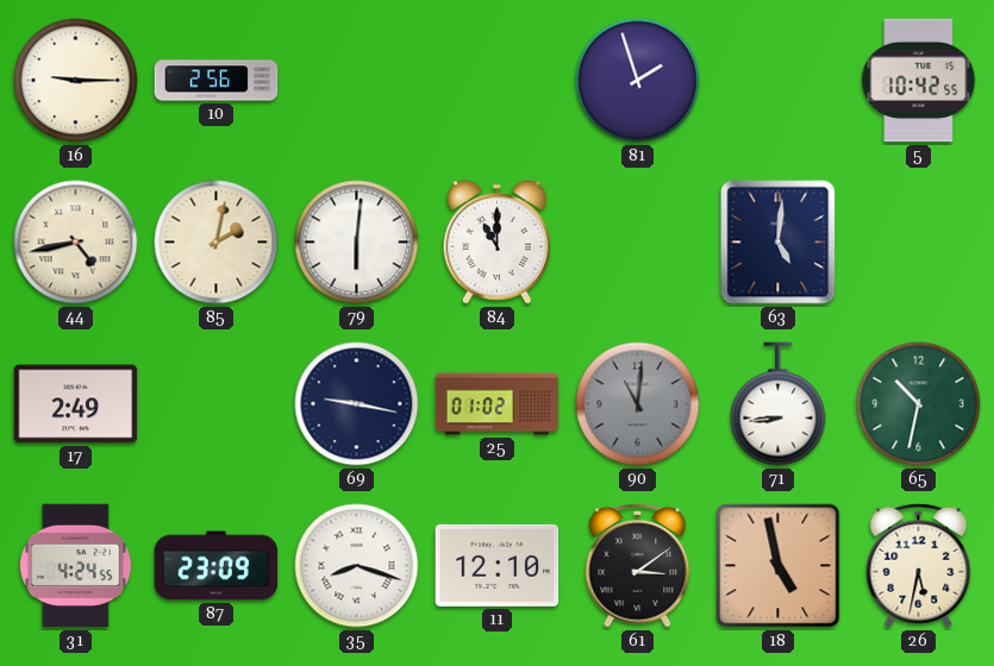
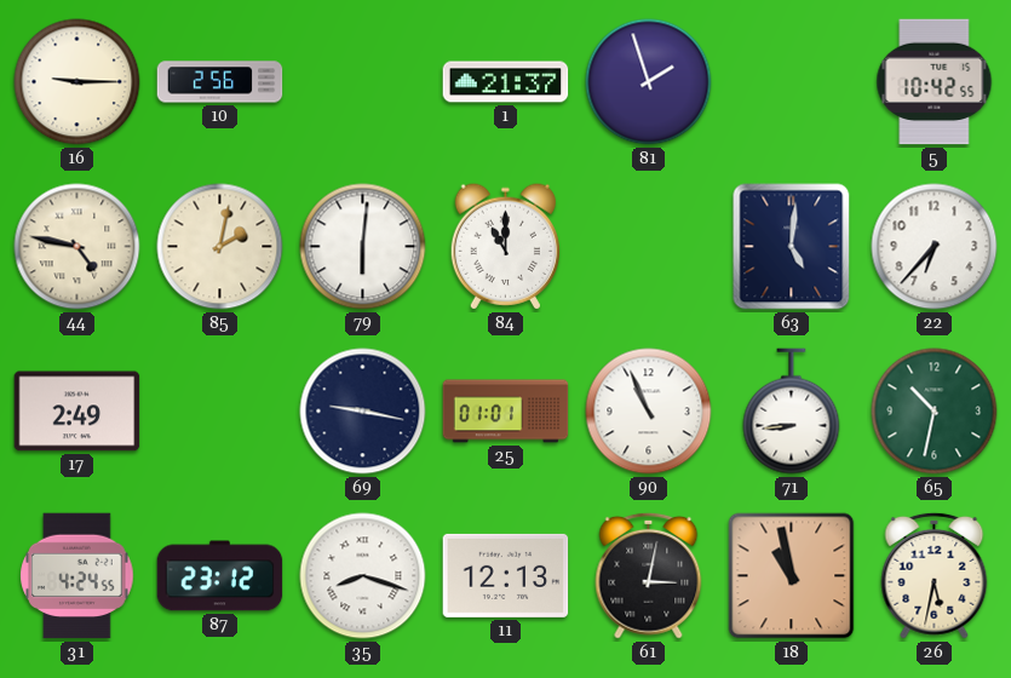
1: none -> 21:37 (506, 82)
44: 4:43 -> 4:47 (77, 247)
22: none -> 6:37 (935, 247)
25: 01:02 -> 01:01 (506, 412)
90: 11:01 -> 10:56 (649, 412)
90 dial: grey -> white (649, 412)
87: 23:09 -> 23:12 (220, 576)
11: 12:10 -> 12:13 (506, 575)
61: 3:09 -> 3:02 (649, 575)
18: 4:58 -> 10:58 (792, 576)
